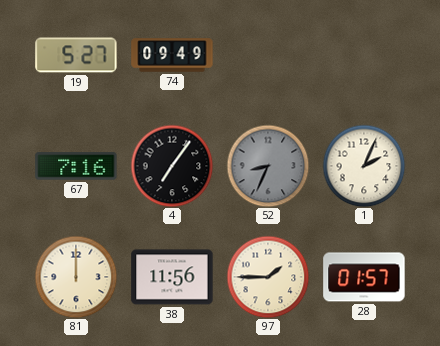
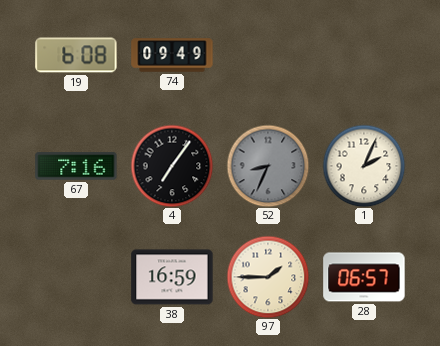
19: 5:27 -> 6:08 (76, 55)
81: 12:00 -> none (76, 277)
38: 11:56 -> 16:59 (172, 277)
28: 01:57 -> 06:57 (364, 277)
